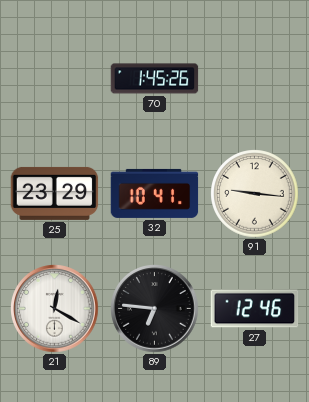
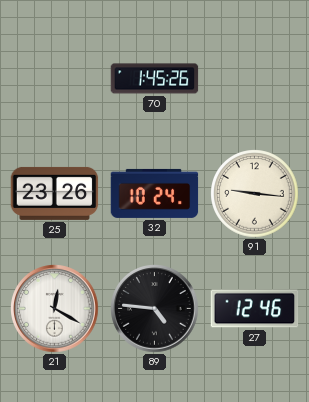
25: 23:29 -> 23:26 (55, 193)
32: 10:41 -> 10:24 (155, 193)
89: 6:46 -> 4:46 (155, 309)
